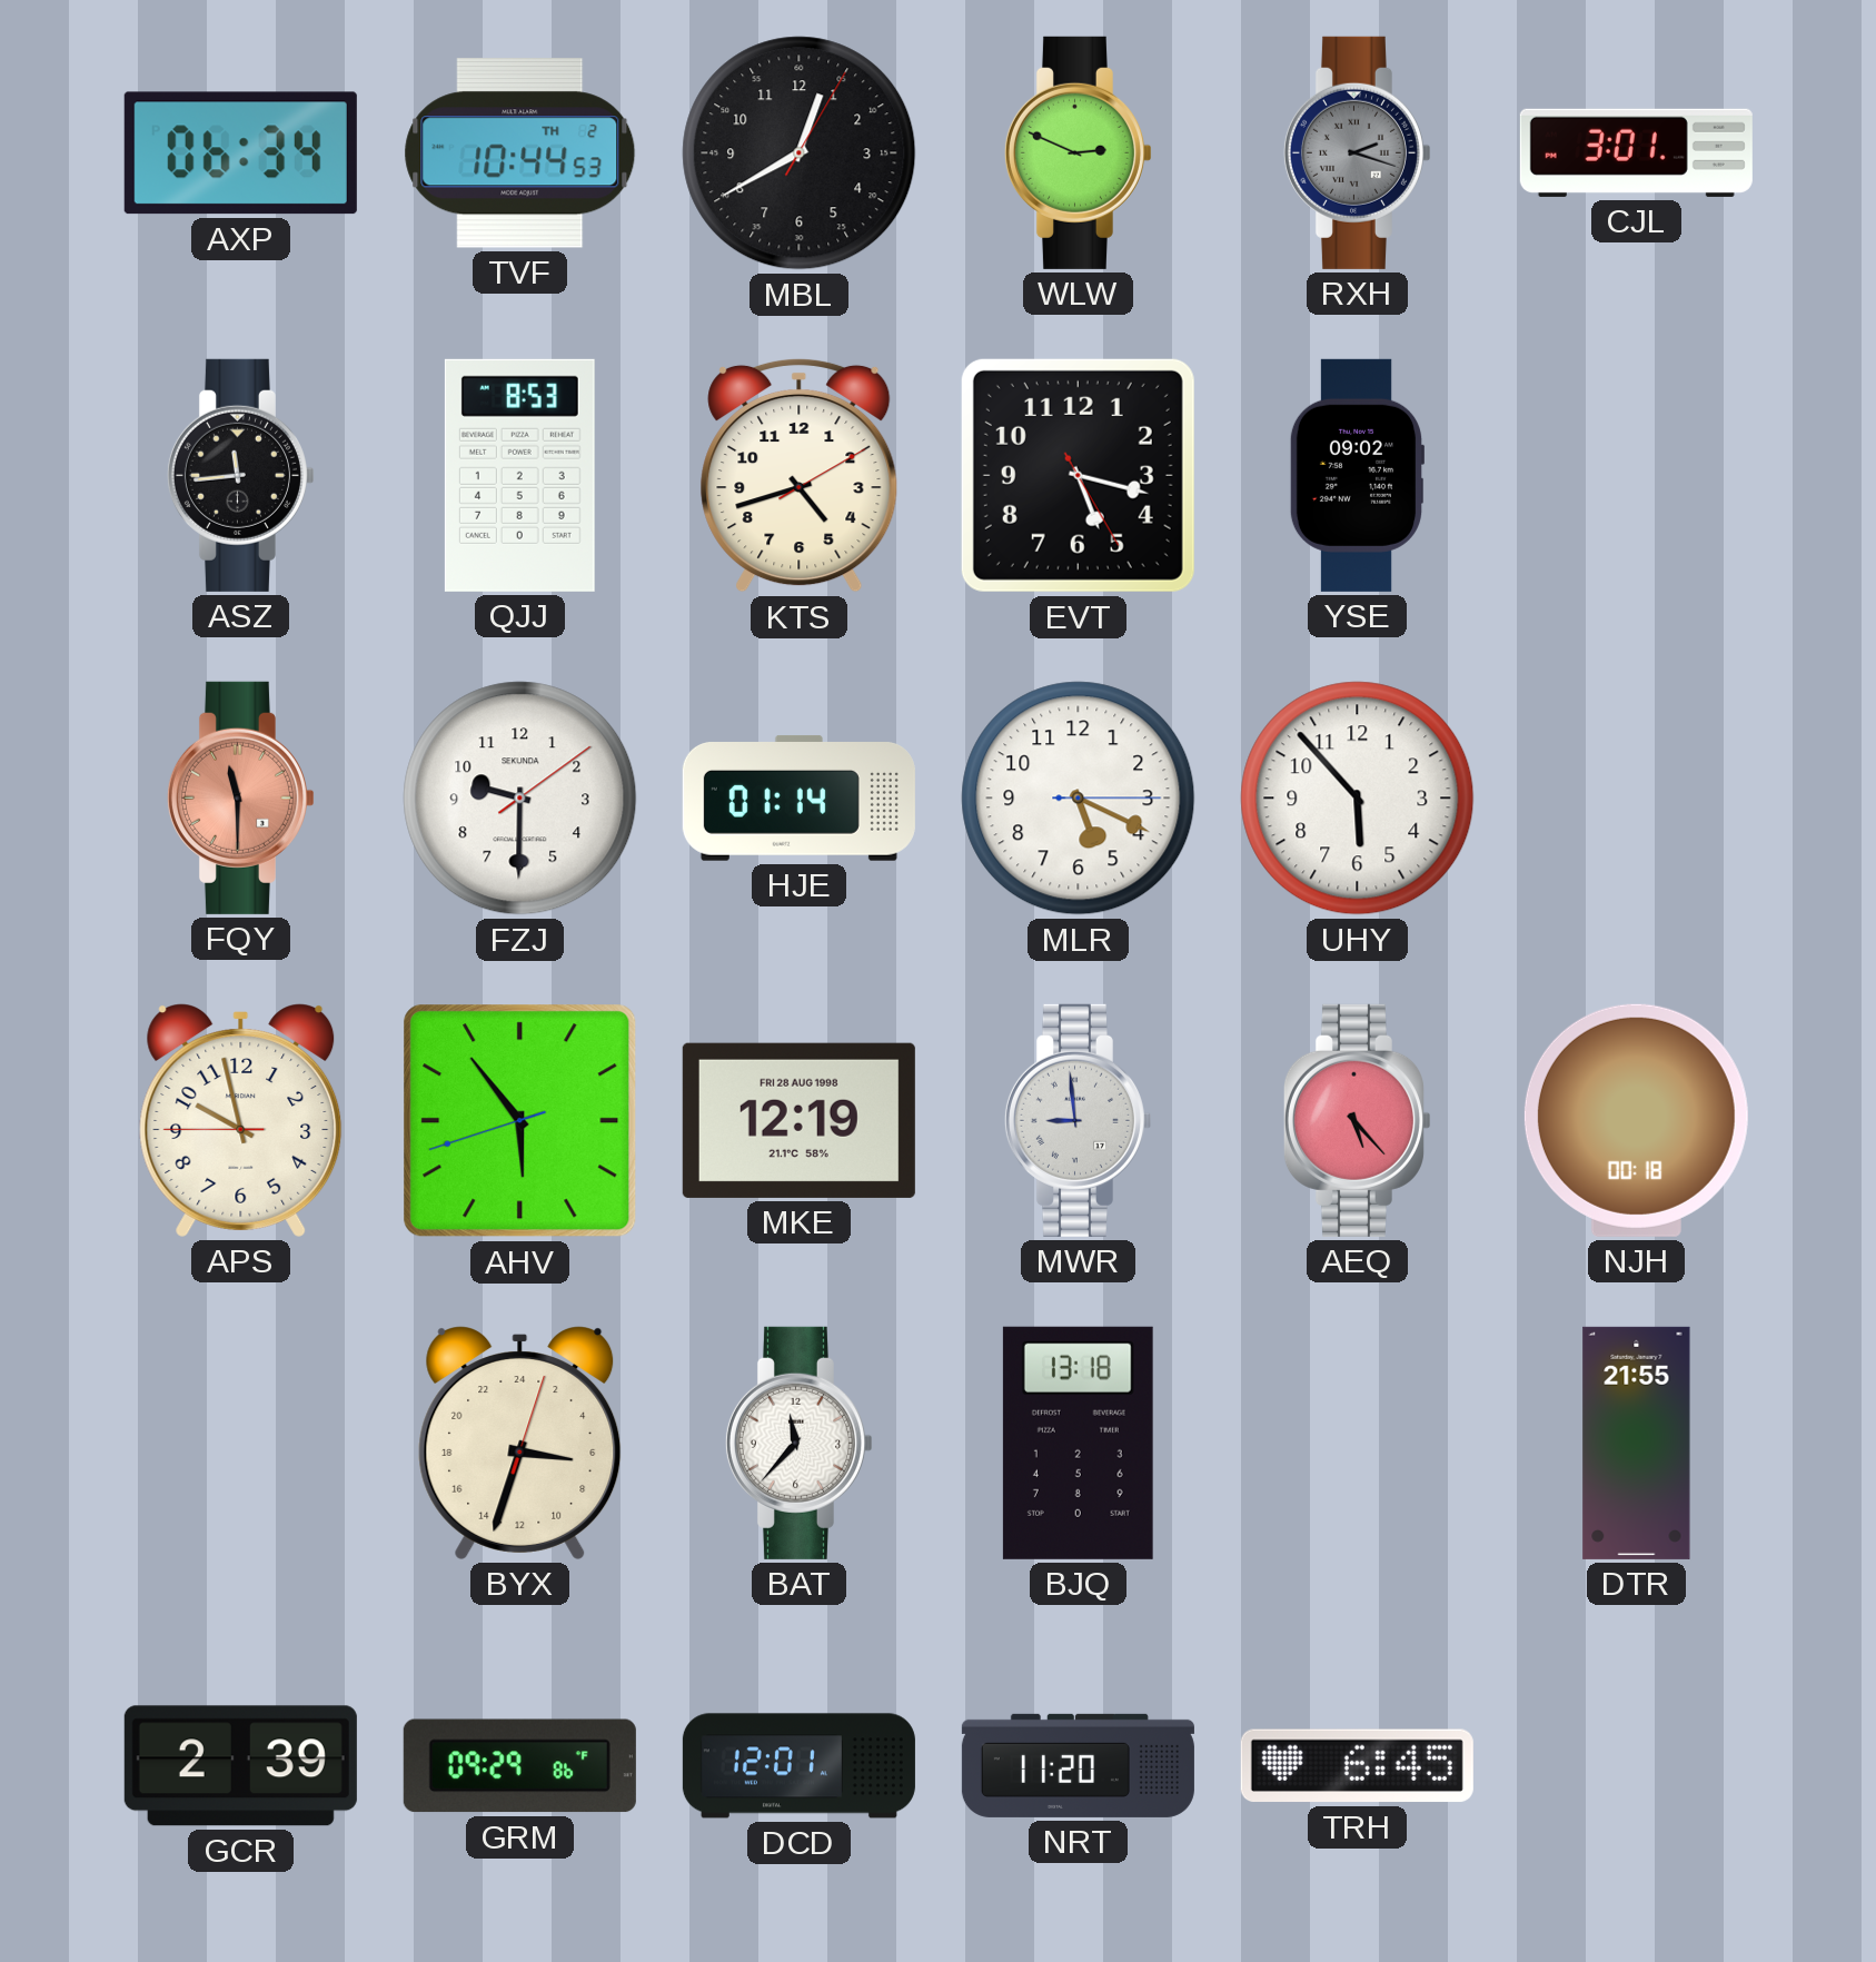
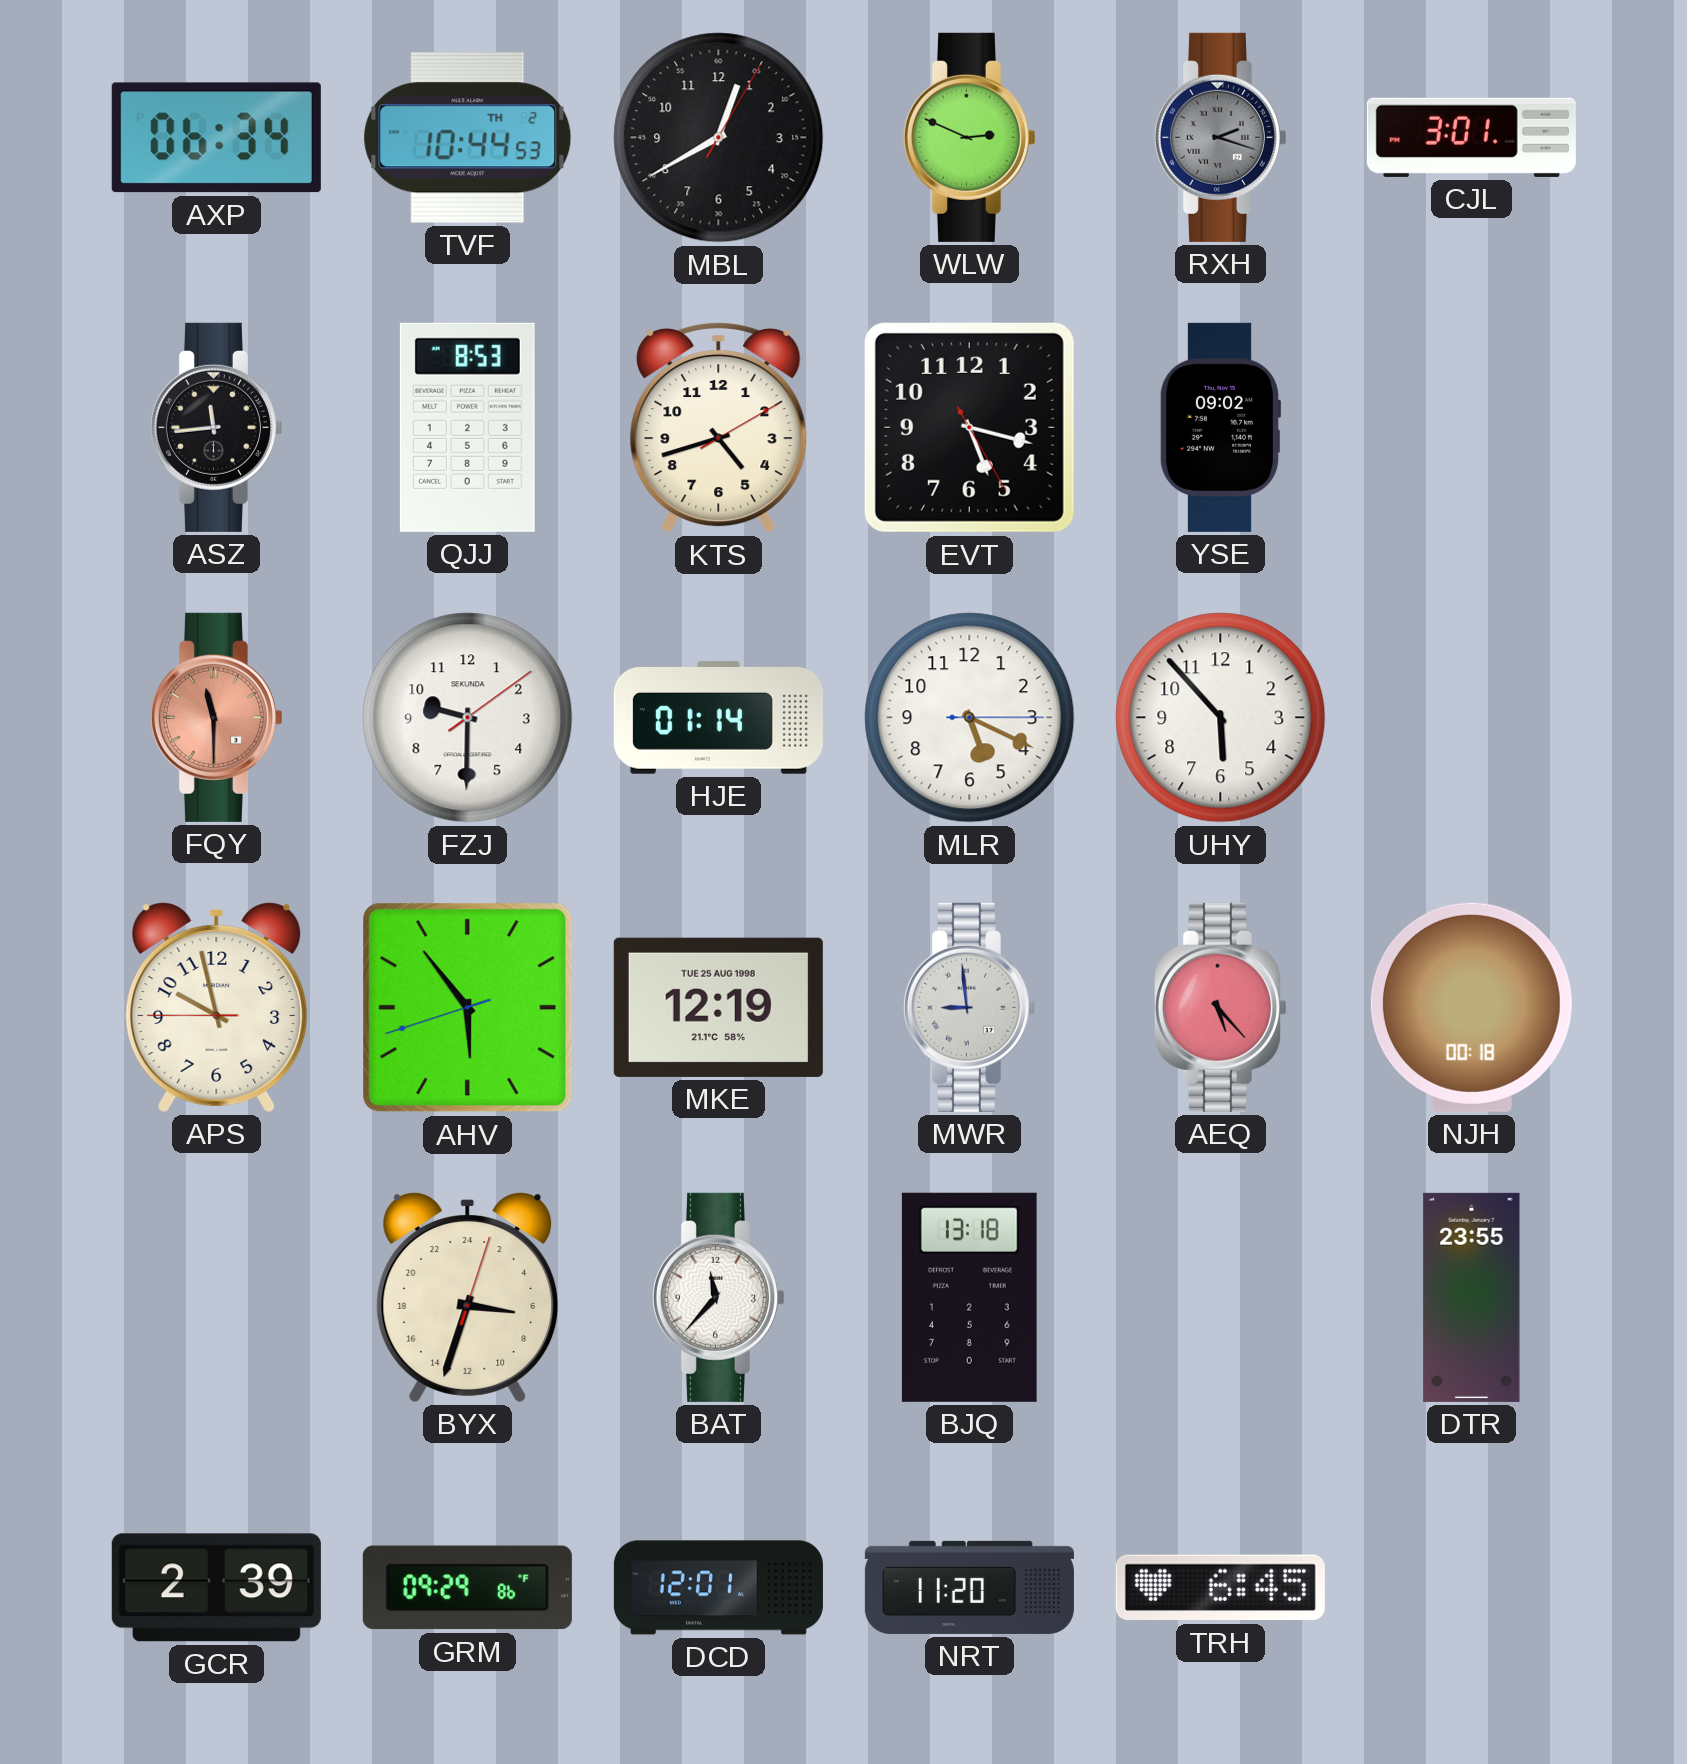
MKE date: FRI 28 AUG 1998 -> TUE 25 AUG 1998 (718, 1007)
DTR: 21:55 -> 23:55 (1472, 1297)
